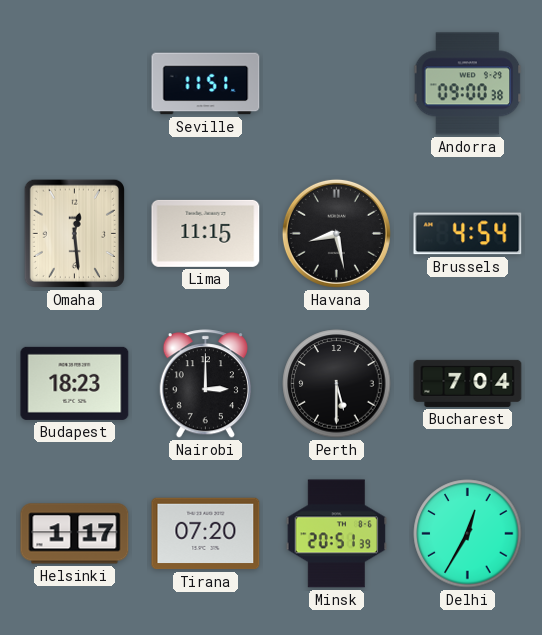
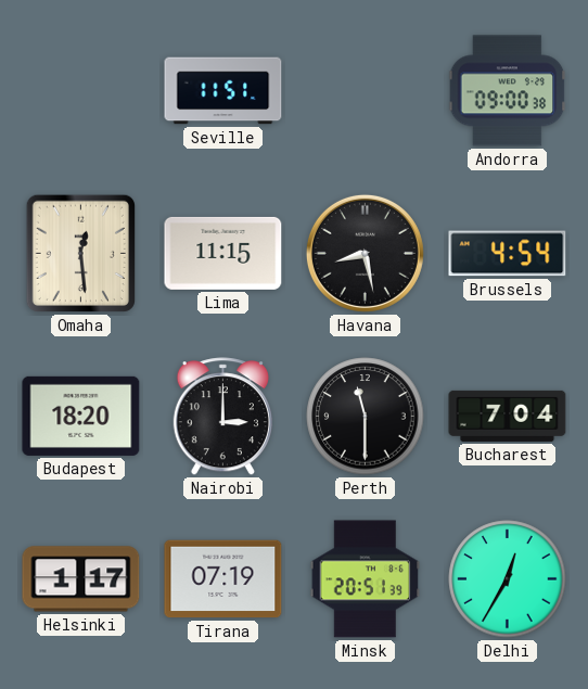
Budapest: 18:23 -> 18:20 (81, 416)
Perth: 5:30 -> 11:30 (366, 417)
Tirana: 07:20 -> 07:19 (223, 579)
